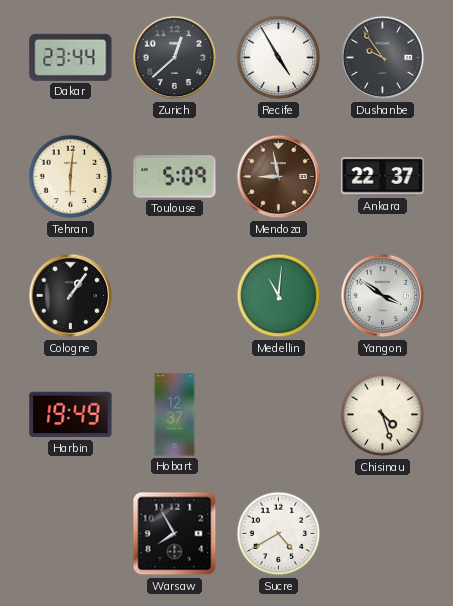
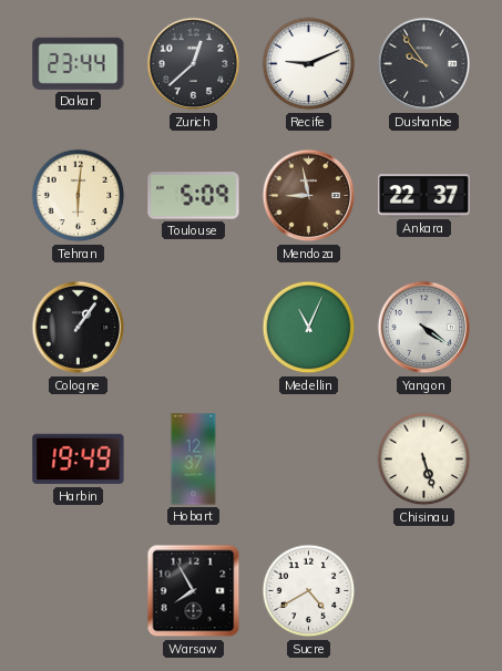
Recife: 4:55 -> 9:11 (309, 64)
Medellin: 11:01 -> 11:04 (309, 328)
Yangon: 3:51 -> 4:21 (424, 328)
Chisinau: 4:27 -> 5:27 (424, 460)
